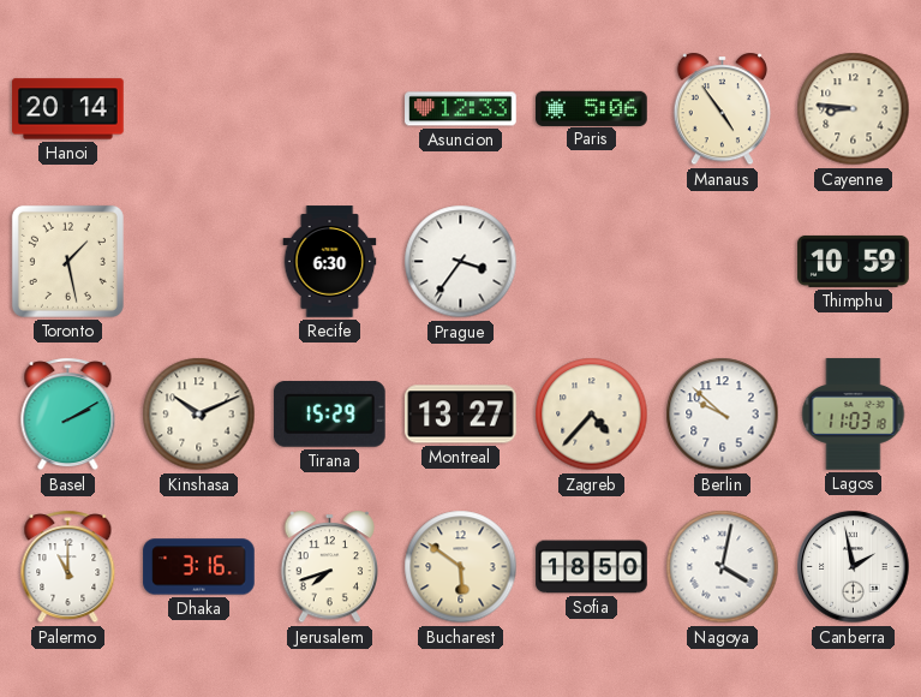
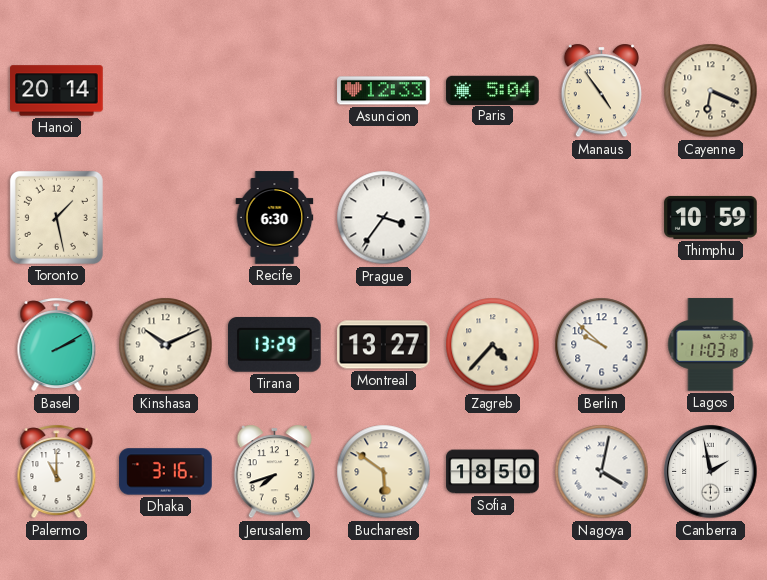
Paris: 5:06 -> 5:04 (493, 90)
Cayenne: 8:46 -> 6:19 (711, 91)
Tirana: 15:29 -> 13:29 (275, 344)
